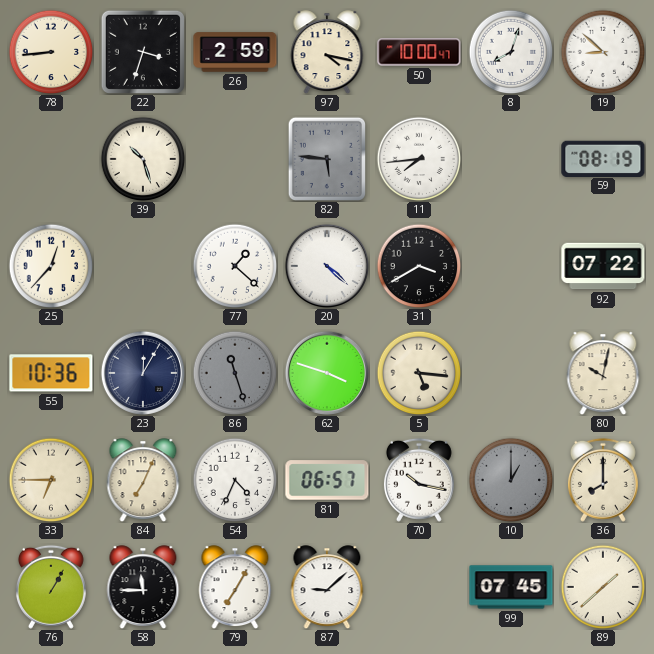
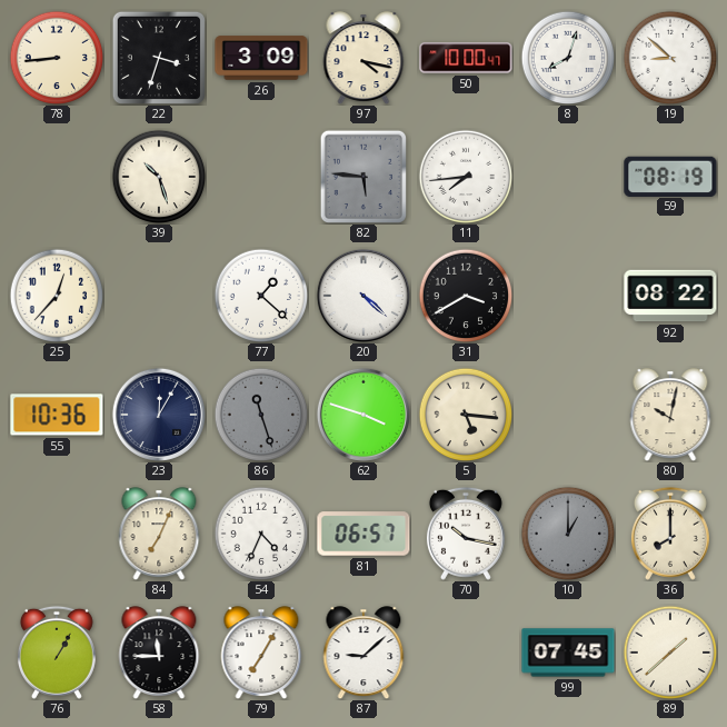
26: 2:59 -> 3:09 (261, 58)
92: 07:22 -> 08:22 (670, 296)
33: 6:45 -> none (51, 480)
